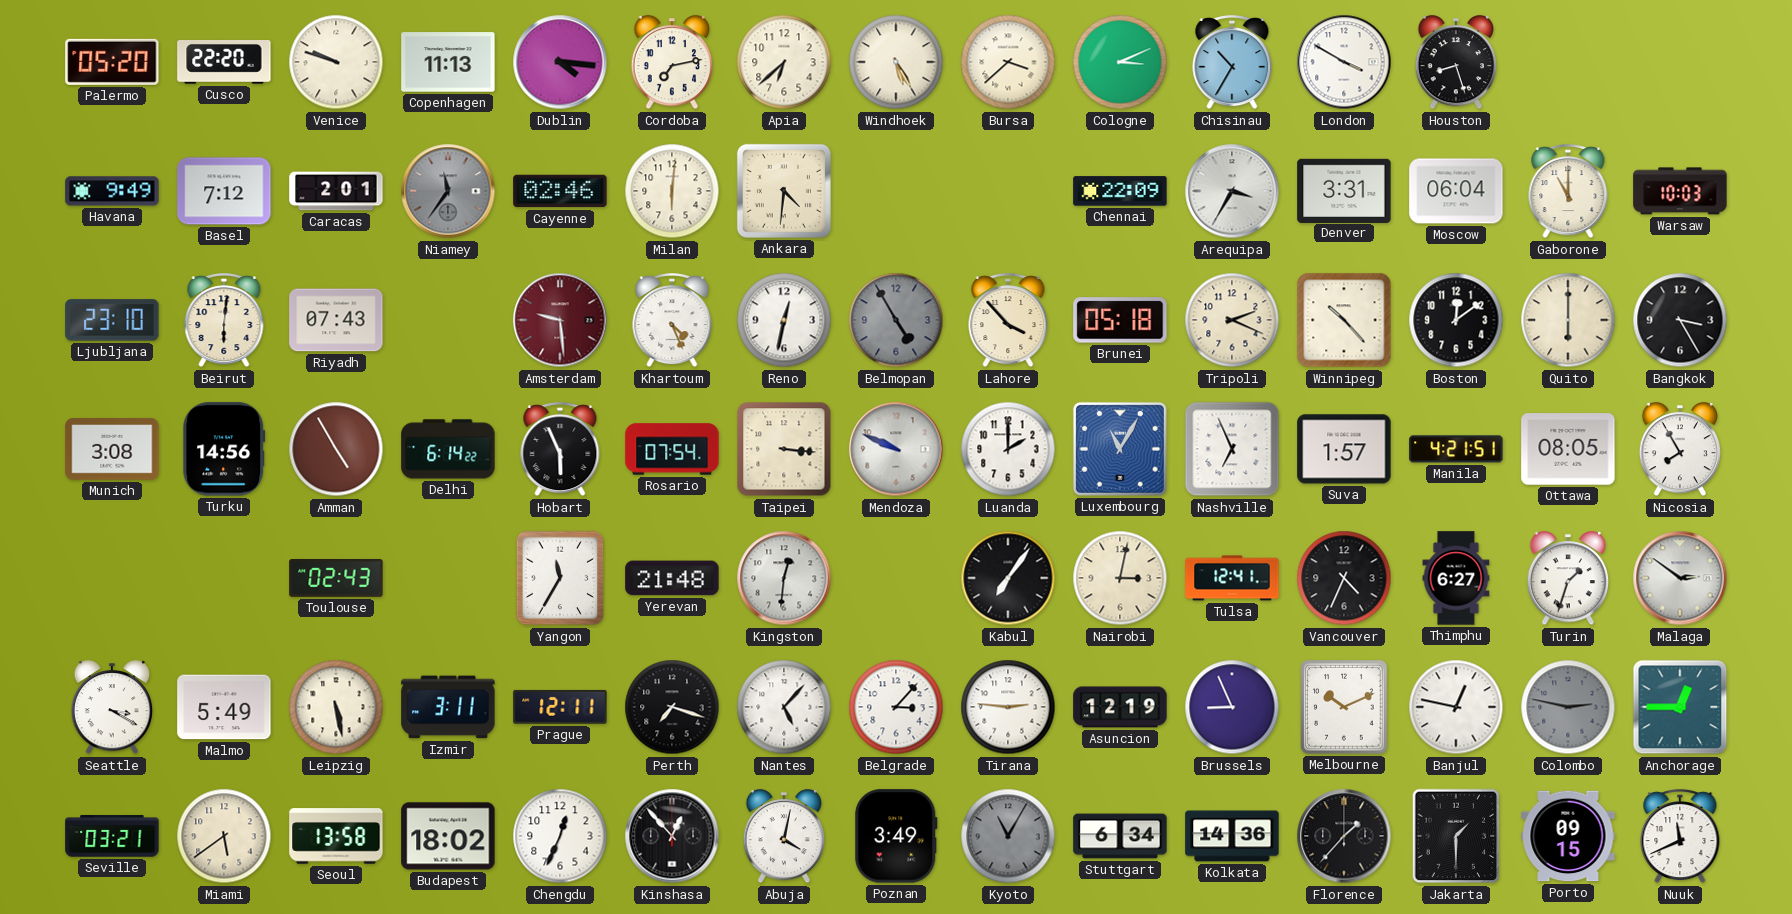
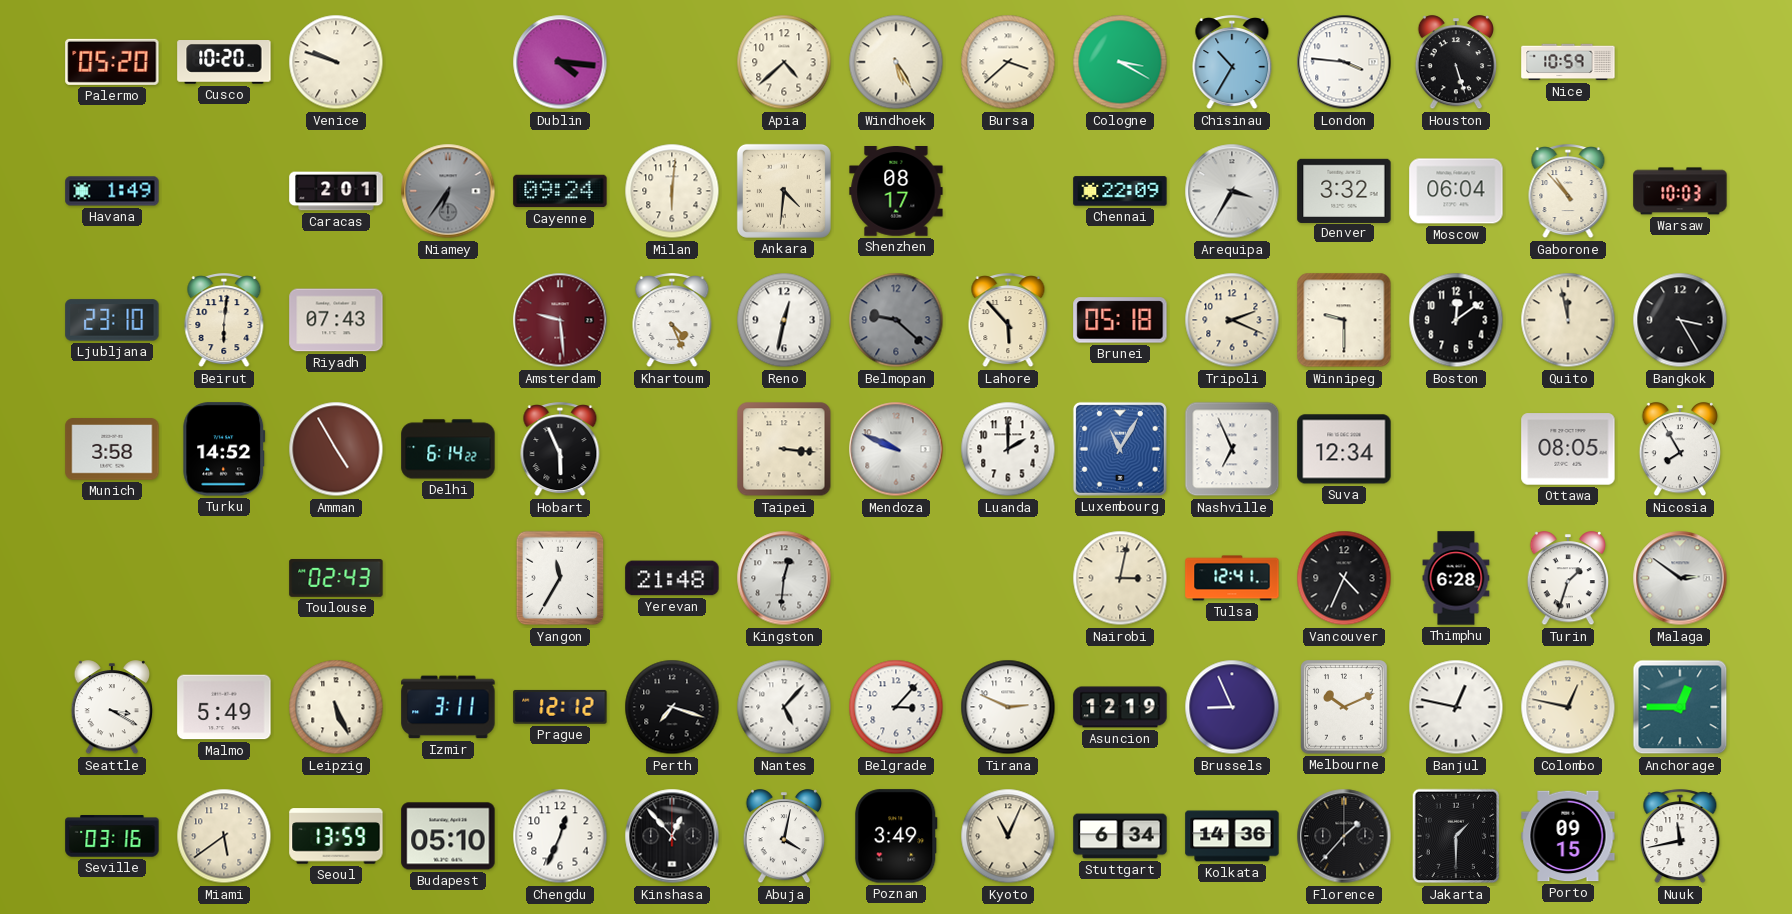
Cusco: 22:20 -> 10:20 (224, 62)
Copenhagen: 11:13 -> none (448, 62)
Cordoba: 7:13 -> none (672, 63)
Apia: 6:38 -> 4:38 (784, 62)
Cologne: 3:11 -> 3:20 (1120, 62)
London: 3:50 -> 3:46 (1344, 62)
Houston: 8:27 -> 5:27 (1456, 63)
Nice: none -> 10:59 (1568, 62)
Havana: 9:49 -> 1:49 (112, 191)
Basel: 7:12 -> none (224, 191)
Niamey: 11:36 -> 6:36 (448, 191)
Cayenne: 02:46 -> 09:24 (560, 191)
Shenzhen: none -> 08:17 (896, 192)
Denver: 3:31 -> 3:32 (1344, 190)
Gaborone: 11:00 -> 10:53 (1568, 192)
Belmopan: 4:55 -> 9:22 (896, 320)
Lahore: 3:53 -> 5:53 (1008, 321)
Winnipeg: 10:23 -> 9:30 (1344, 320)
Quito: 6:00 -> 11:58 (1568, 320)
Munich: 3:08 -> 3:58 (112, 449)
Turku: 14:56 -> 14:52 (224, 449)
Rosario: 07:54 -> none (672, 449)
Suva: 1:57 -> 12:34 (1344, 449)
Manila: 4:21 -> none (1456, 449)
Kabul: 7:06 -> none (1008, 578)
Thimphu: 6:27 -> 6:28 (1456, 578)
Leipzig: 5:28 -> 5:26 (336, 707)
Prague: 12:11 -> 12:12 (560, 707)
Tirana: 2:46 -> 2:49 (1008, 707)
Colombo: 2:47 -> 12:47 (1568, 707)
Colombo dial: grey -> cream (1568, 707)
Seville: 03:21 -> 03:16 (112, 836)
Seoul: 13:58 -> 13:59 (336, 836)
Budapest: 18:02 -> 05:10 (448, 836)
Kyoto: 11:05 -> 11:04 (1008, 836)
Kyoto dial: grey -> cream (1008, 836)
Nuuk: 11:41 -> 11:43 (1680, 837)
